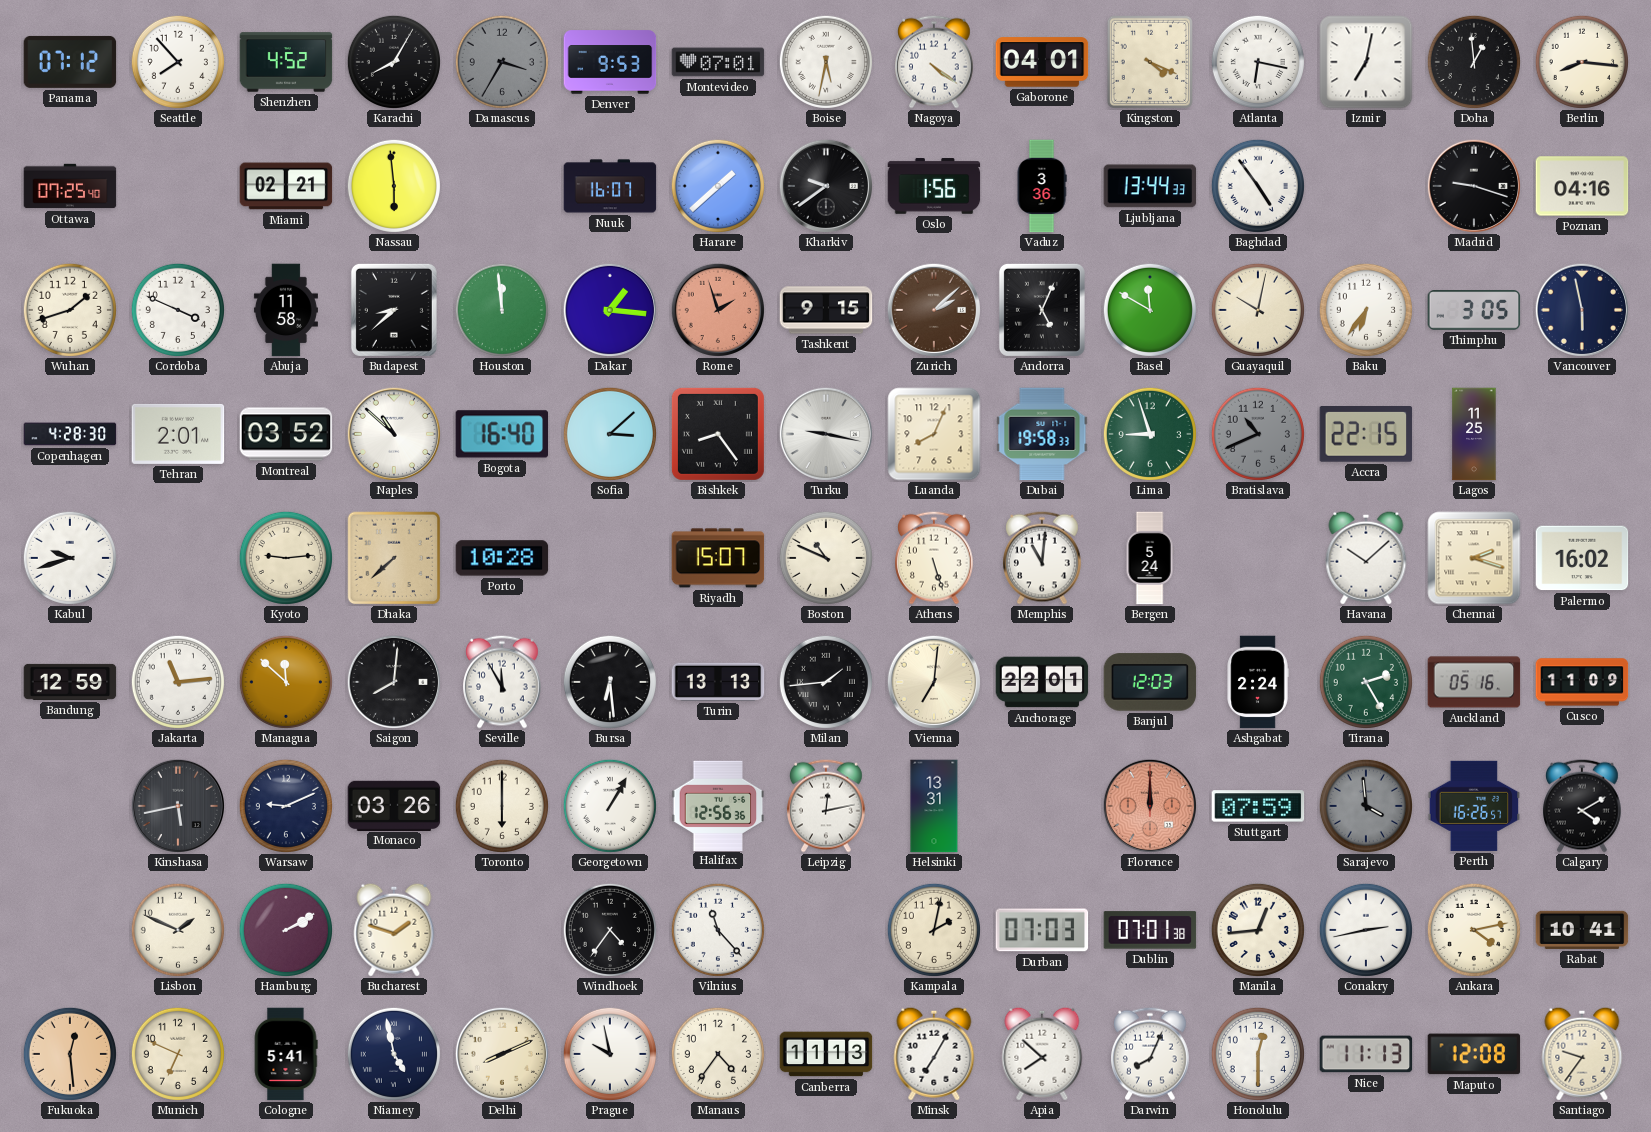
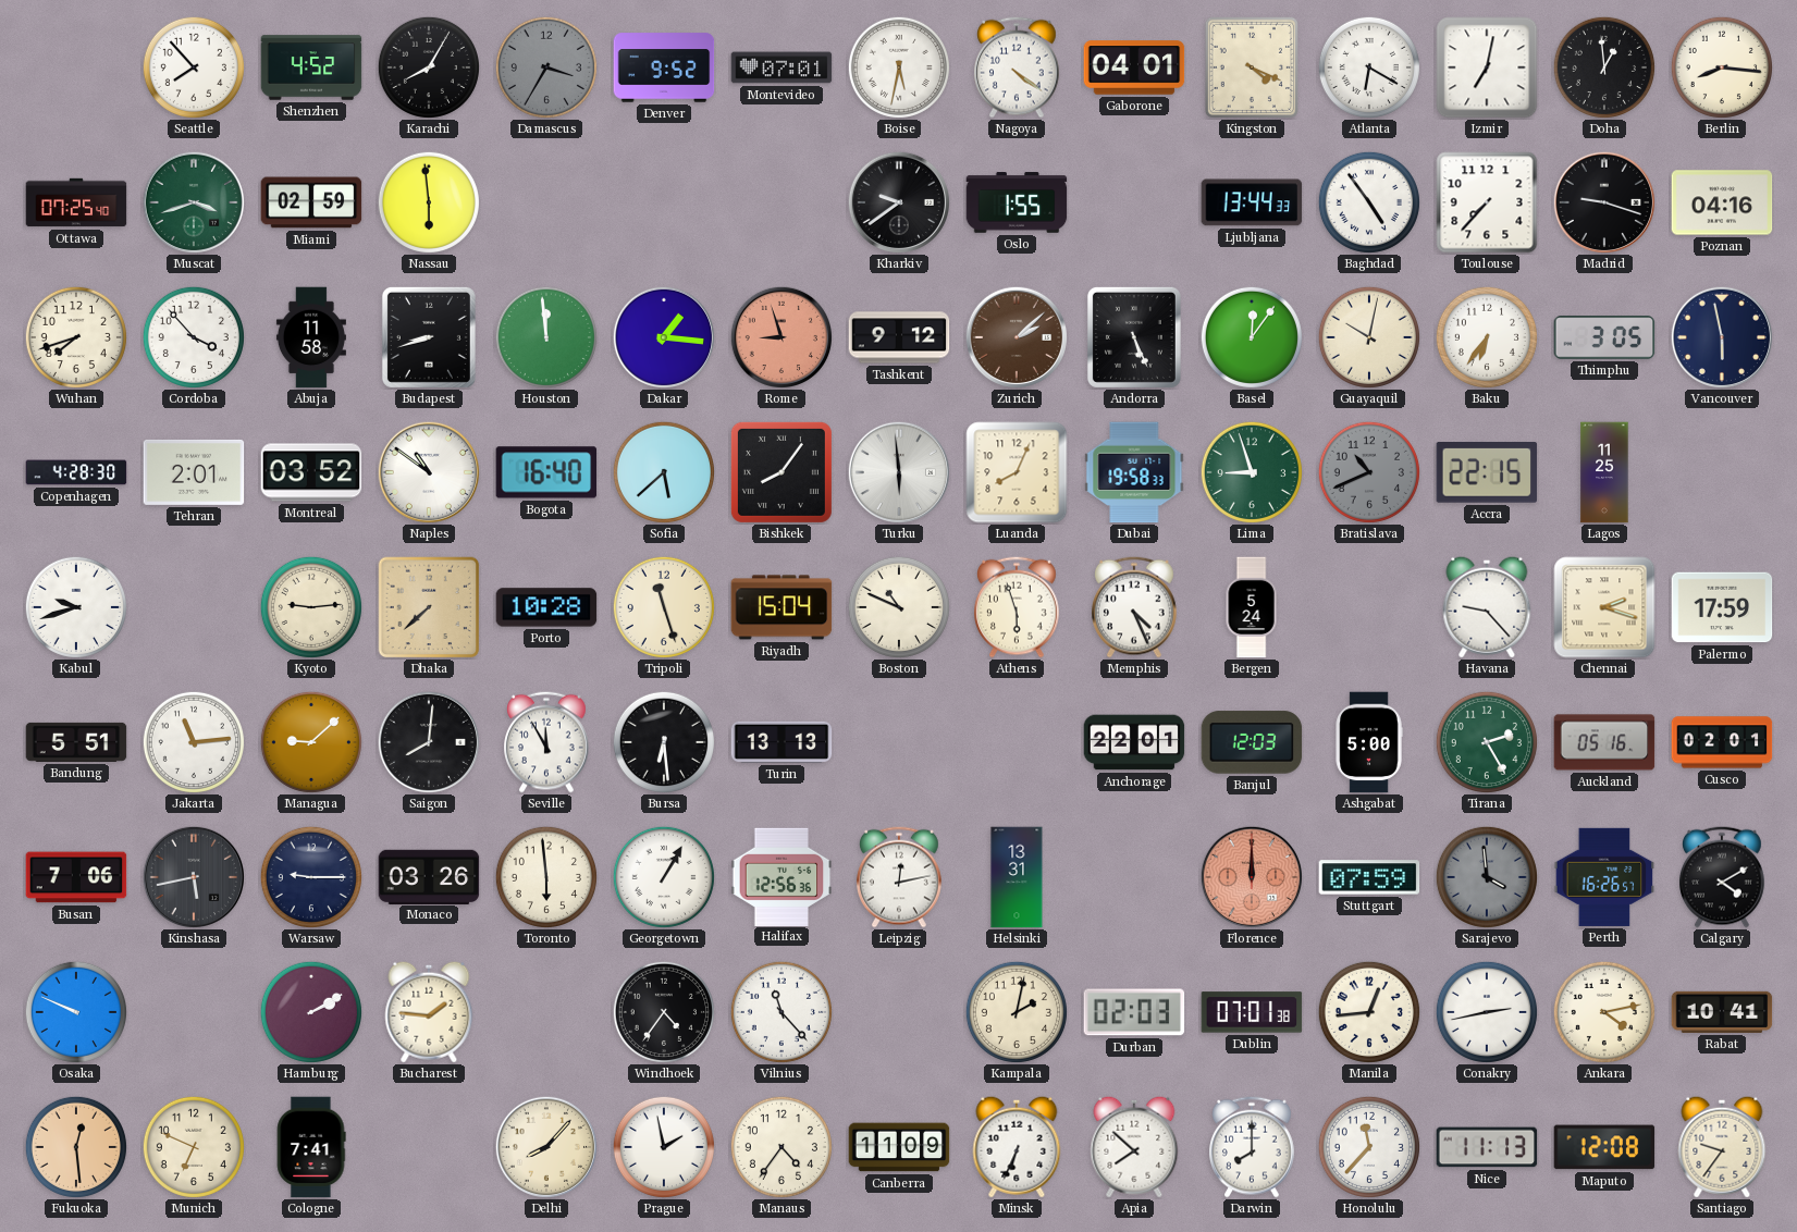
Panama: 07:12 -> none (70, 62)
Denver: 9:53 -> 9:52 (664, 67)
Atlanta: 6:17 -> 6:20 (1369, 67)
Muscat: none -> 3:42 (193, 201)
Miami: 02:21 -> 02:59 (311, 202)
Nuuk: 16:07 -> none (610, 186)
Harare: 1:38 -> none (718, 186)
Oslo: 1:56 -> 1:55 (1017, 202)
Vaduz: 3:36 -> none (1042, 186)
Toulouse: none -> 7:37 (1487, 202)
Wuhan: 1:42 -> 7:42 (76, 337)
Cordoba: 3:49 -> 3:53 (194, 337)
Budapest: 8:38 -> 8:42 (429, 337)
Rome: 1:57 -> 8:57 (780, 336)
Tashkent: 9:15 -> 9:12 (899, 337)
Andorra: 5:04 -> 5:26 (1134, 337)
Basel: 11:50 -> 12:06 (1252, 337)
Naples: 10:52 -> 10:51 (428, 471)
Sofia: 3:08 -> 5:38 (664, 472)
Bishkek: 8:24 -> 8:06 (781, 472)
Turku: 9:17 -> 5:59 (898, 471)
Tripoli: none -> 11:27 (664, 607)
Riyadh: 15:07 -> 15:04 (781, 607)
Athens: 5:27 -> 5:57 (1018, 607)
Memphis: 11:01 -> 4:26 (1135, 607)
Havana: 10:08 -> 9:23 (1487, 607)
Palermo: 16:02 -> 17:59 (1722, 607)
Bandung: 12:59 -> 5:51 (76, 742)
Managua: 11:52 -> 9:08 (311, 742)
Milan: 1:44 -> none (826, 682)
Vienna: 7:01 -> none (933, 681)
Ashgabat: 2:24 -> 5:00 (1369, 742)
Cusco: 11:09 -> 02:01 (1722, 742)
Busan: none -> 7:06 (76, 877)
Warsaw: 9:11 -> 9:15 (311, 877)
Toronto: 6:00 -> 5:59 (546, 877)
Osaka: none -> 9:49 (76, 1012)
Lisbon: 1:49 -> none (178, 930)
Bucharest: 1:48 -> 1:46 (429, 1012)
Durban: 07:03 -> 02:03 (1134, 1012)
Cologne: 5:41 -> 7:41 (311, 1147)
Niamey: 4:58 -> none (394, 1054)
Delhi: 8:11 -> 8:07 (545, 1146)
Prague: 9:58 -> 1:58 (664, 1147)
Canberra: 11:13 -> 11:09 (899, 1147)
Minsk: 7:05 -> 6:34 (1017, 1147)
Darwin: 8:04 -> 8:00 (1253, 1147)
Honolulu: 12:30 -> 11:37 (1369, 1147)
